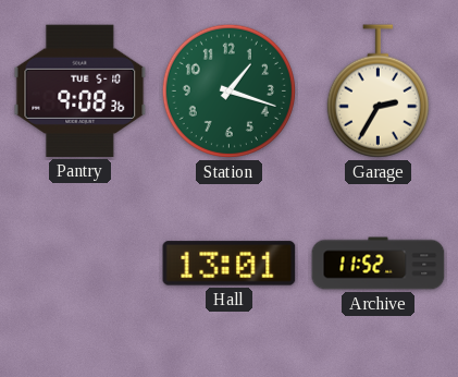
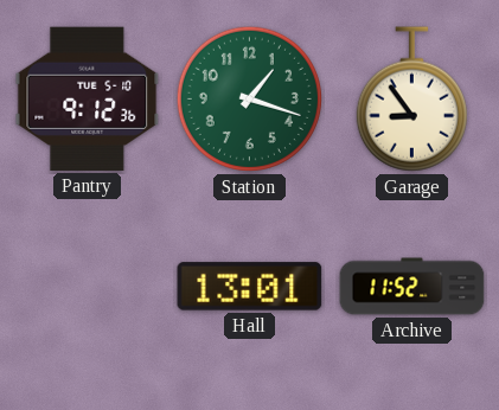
Pantry: 9:08 -> 9:12 (88, 98)
Garage: 2:35 -> 8:54 (411, 100)
